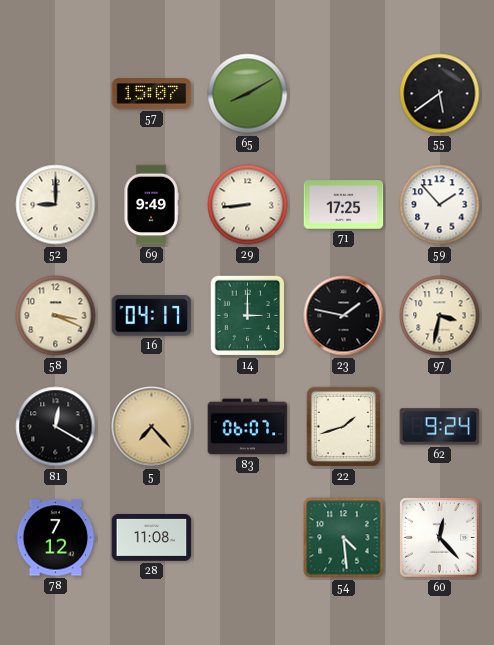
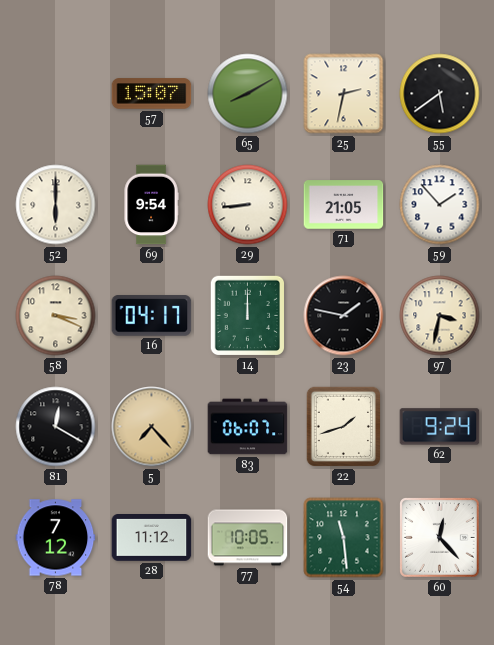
25: none -> 2:32 (344, 94)
52: 9:00 -> 6:00 (56, 205)
69: 9:49 -> 9:54 (151, 205)
71: 17:25 -> 21:05 (344, 205)
14: 3:00 -> 12:00 (248, 316)
28: 11:08 -> 11:12 (152, 538)
77: none -> 10:05 (248, 538)
54: 4:29 -> 11:29 (344, 538)
